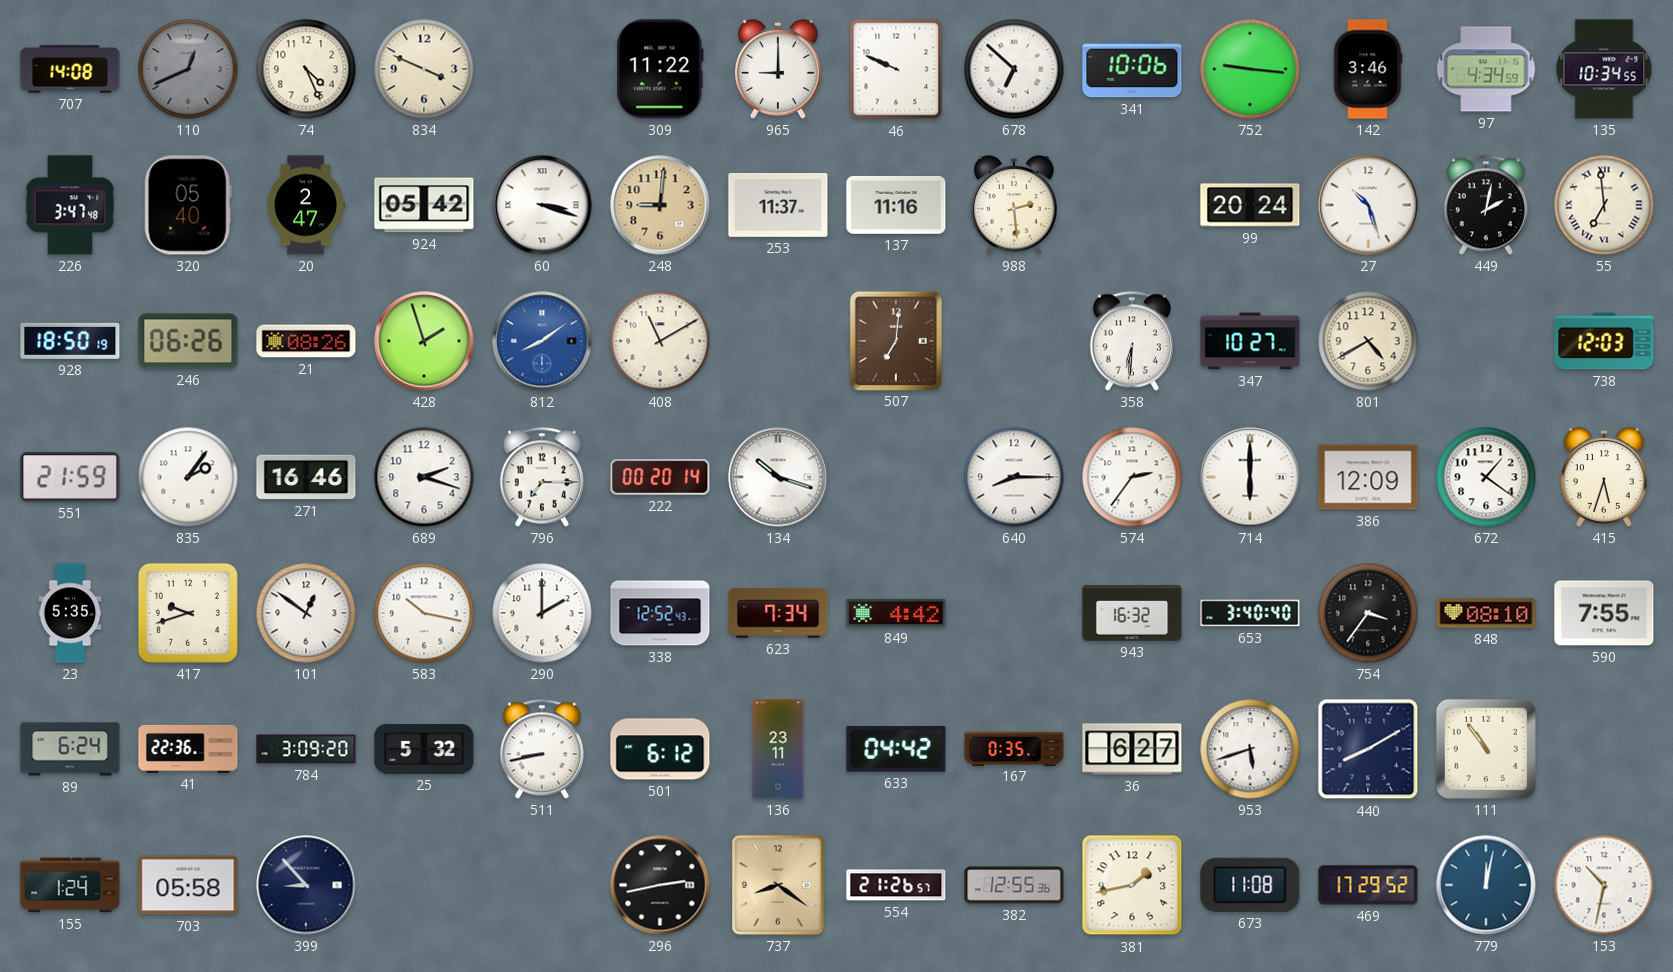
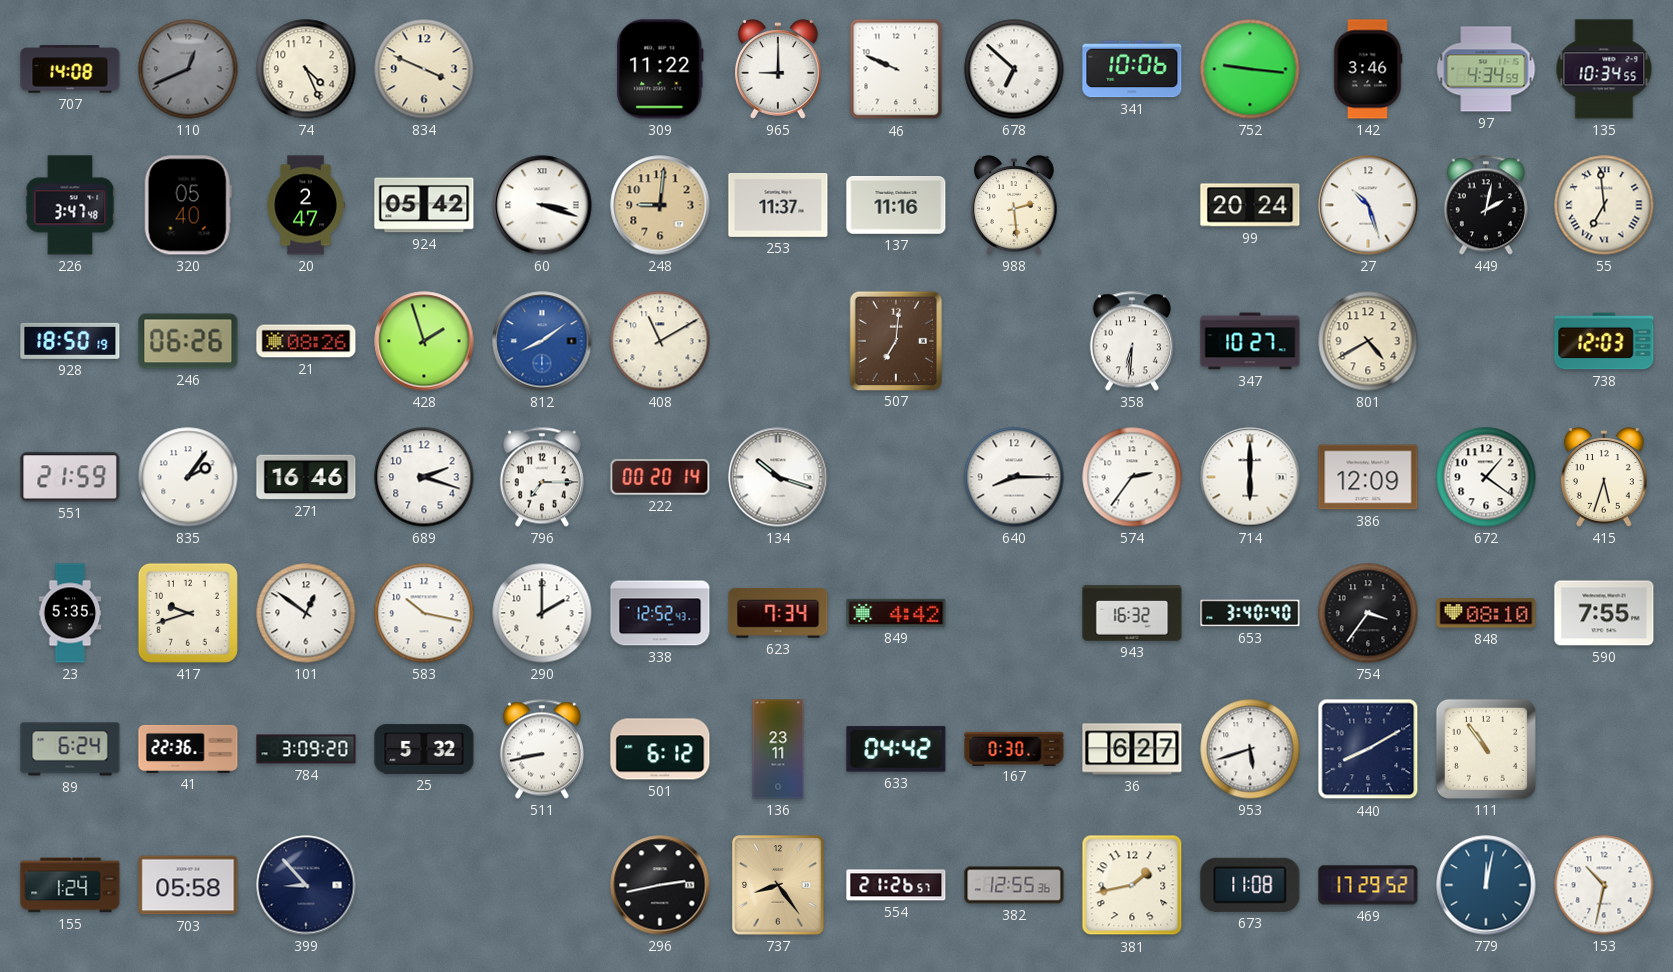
167: 0:35 -> 0:30 (1014, 748)
737: 8:21 -> 8:24 (778, 885)
